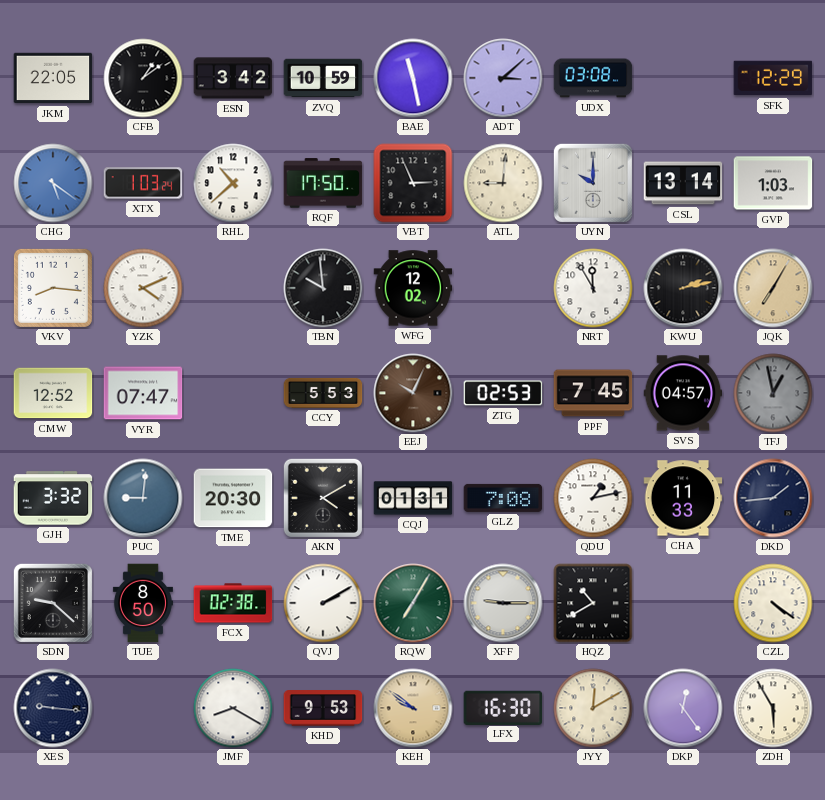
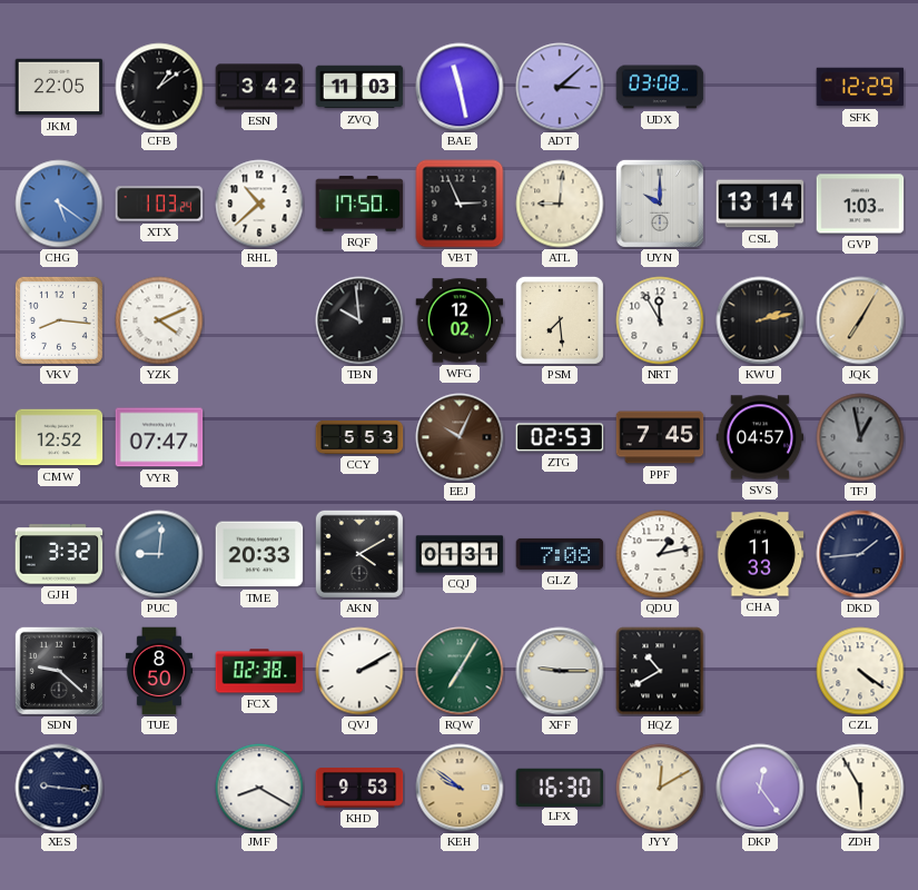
ZVQ: 10:59 -> 11:03 (359, 87)
PSM: none -> 7:29 (560, 320)
TME: 20:30 -> 20:33 (259, 554)
